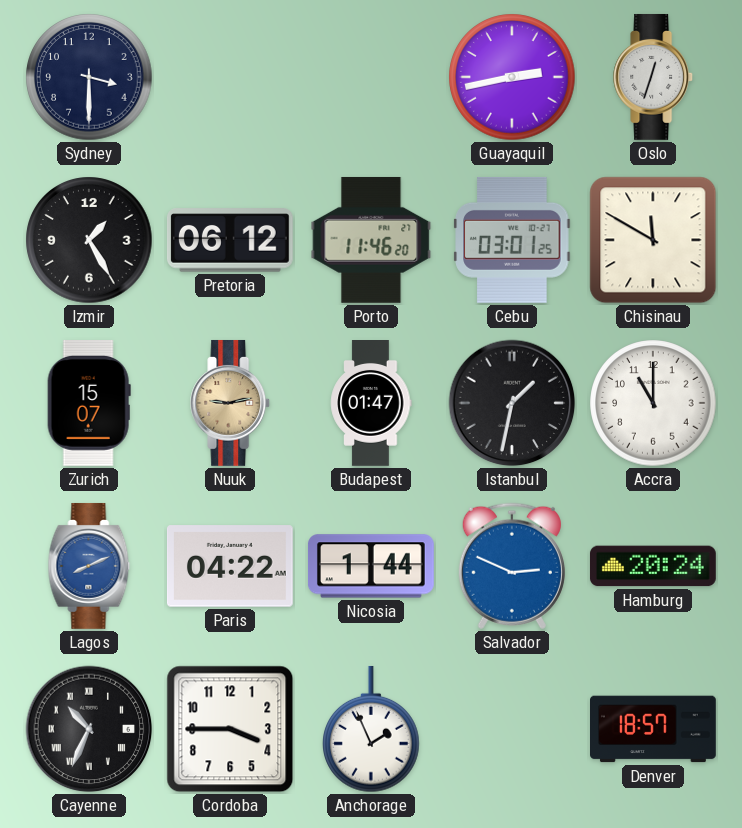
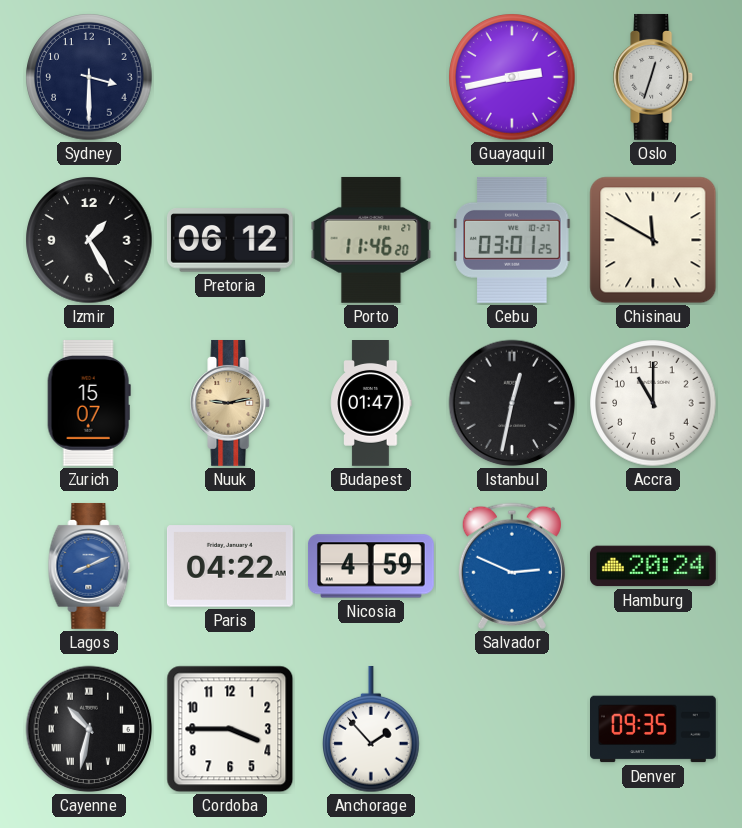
Istanbul: 1:32 -> 12:32 (512, 403)
Nicosia: 1:44 -> 4:59 (371, 566)
Cayenne: 10:34 -> 10:32 (89, 729)
Anchorage: 1:56 -> 1:53 (372, 729)
Denver: 18:57 -> 09:35 (654, 729)
